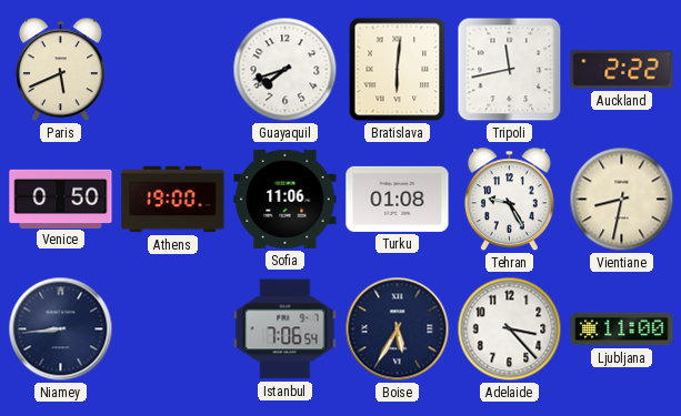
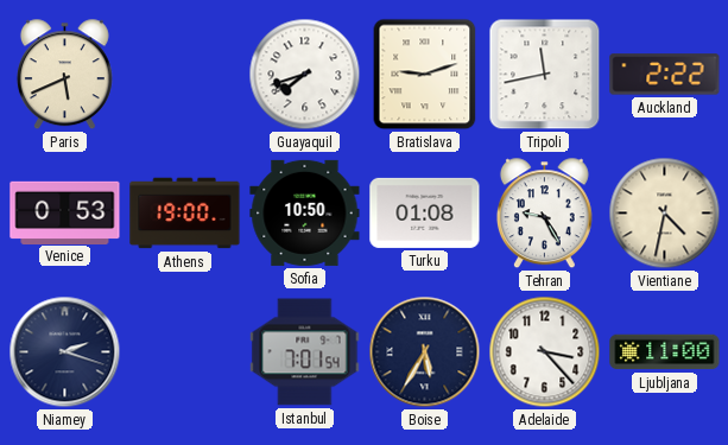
Bratislava: 6:01 -> 9:12 (425, 75)
Venice: 0:50 -> 0:53 (65, 212)
Sofia: 11:06 -> 10:50 (305, 212)
Vientiane: 8:32 -> 4:32 (665, 214)
Niamey: 8:44 -> 2:18 (65, 352)
Istanbul: 7:06 -> 7:01 (305, 352)
